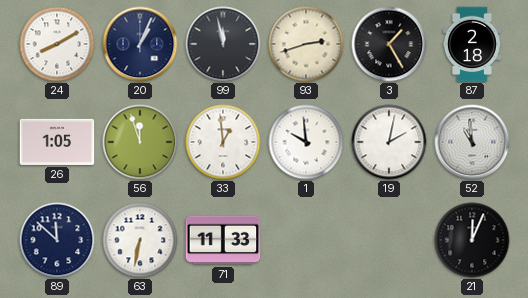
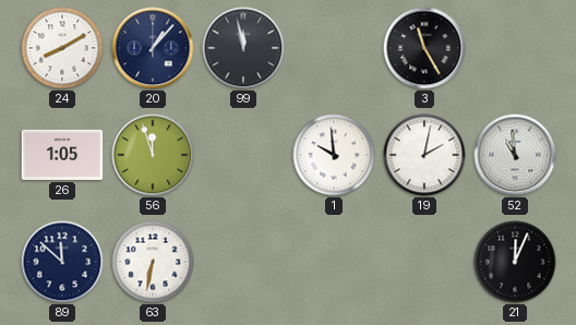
20: 1:04 -> 1:07 (153, 48)
93: 2:42 -> none (306, 44)
3: 1:25 -> 11:25 (424, 48)
87: 2:18 -> none (472, 44)
33: 12:59 -> none (223, 142)
71: 11:33 -> none (223, 240)
